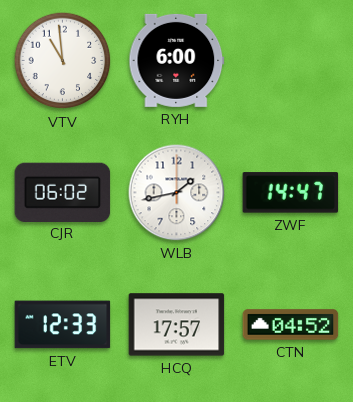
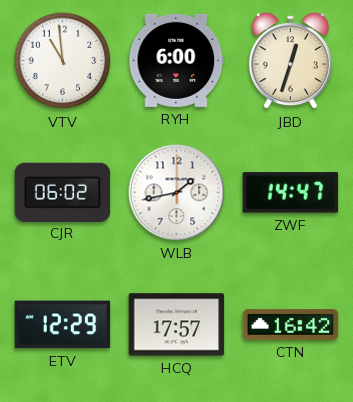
JBD: none -> 12:33 (290, 61)
ETV: 12:33 -> 12:29 (63, 325)
CTN: 04:52 -> 16:42 (291, 325)
